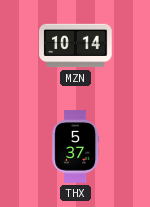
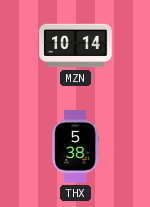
THX: 5:37 -> 5:38 (76, 147)
